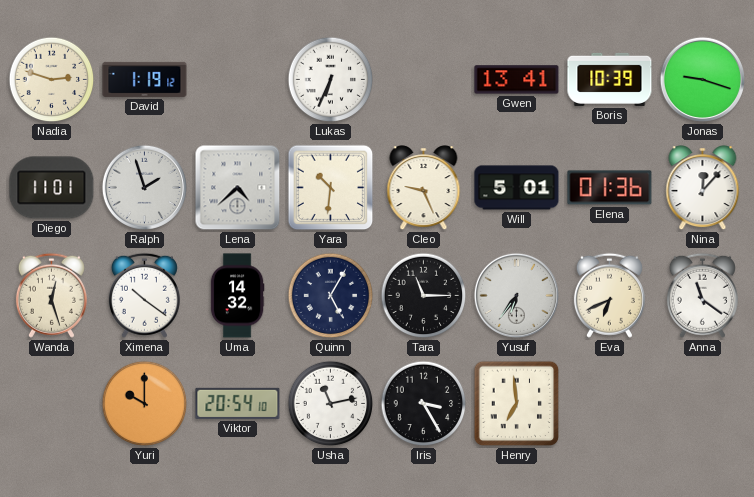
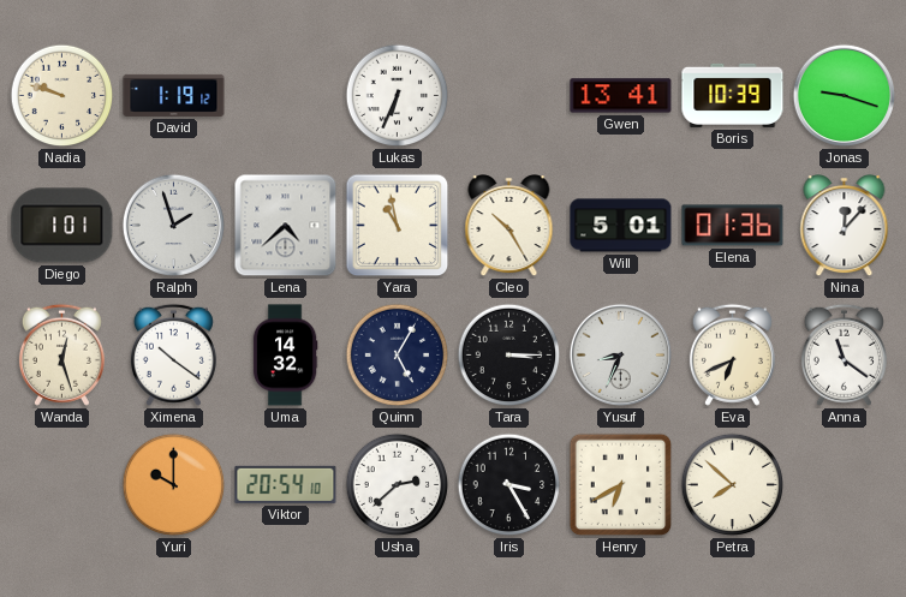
Nadia: 2:48 -> 9:48 (62, 96)
Diego: 11:01 -> 1:01 (62, 226)
Yara: 10:31 -> 10:58 (398, 226)
Cleo: 9:26 -> 10:25 (509, 226)
Tara: 11:15 -> 3:15 (509, 356)
Yusuf: 6:36 -> 8:34 (620, 354)
Usha: 11:13 -> 2:38 (398, 485)
Henry: 6:59 -> 6:40 (621, 485)
Petra: none -> 7:52 (733, 485)
